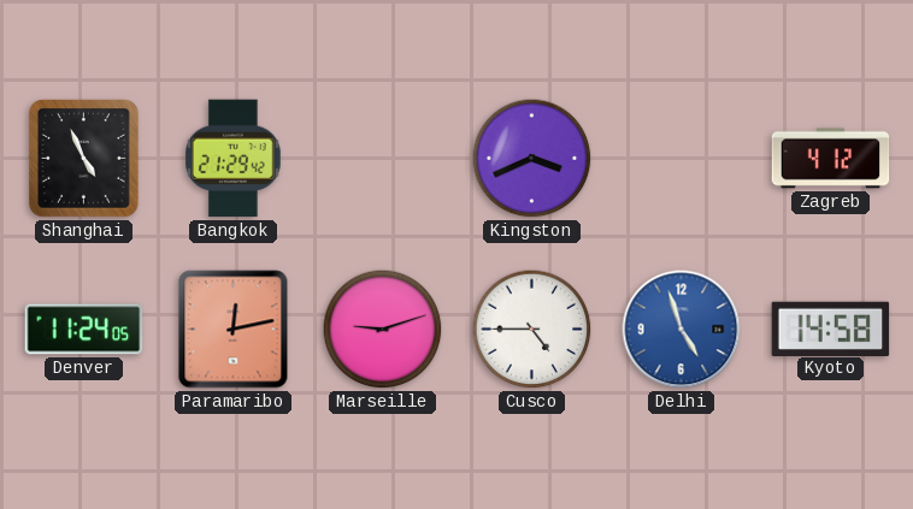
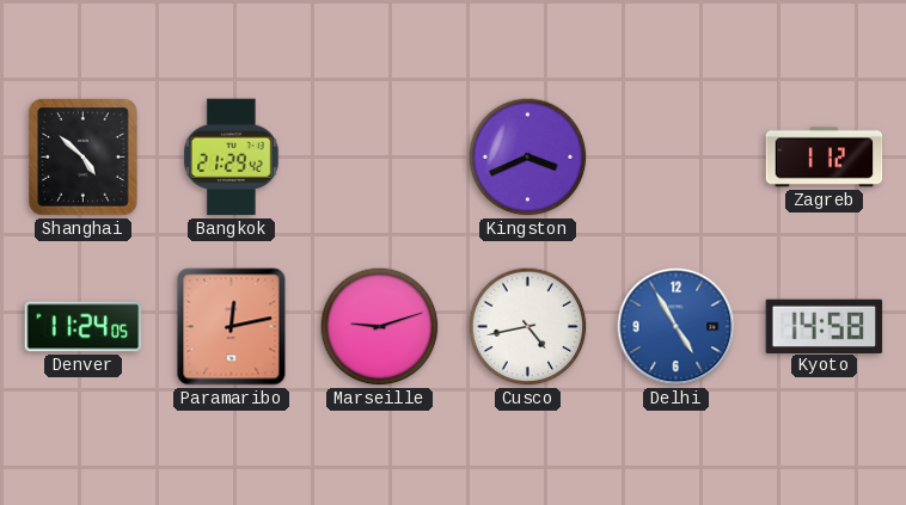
Shanghai: 4:56 -> 4:52 (84, 158)
Zagreb: 4:12 -> 1:12 (825, 158)
Cusco: 4:45 -> 4:43 (528, 327)
Delhi: 4:57 -> 4:55 (677, 327)
